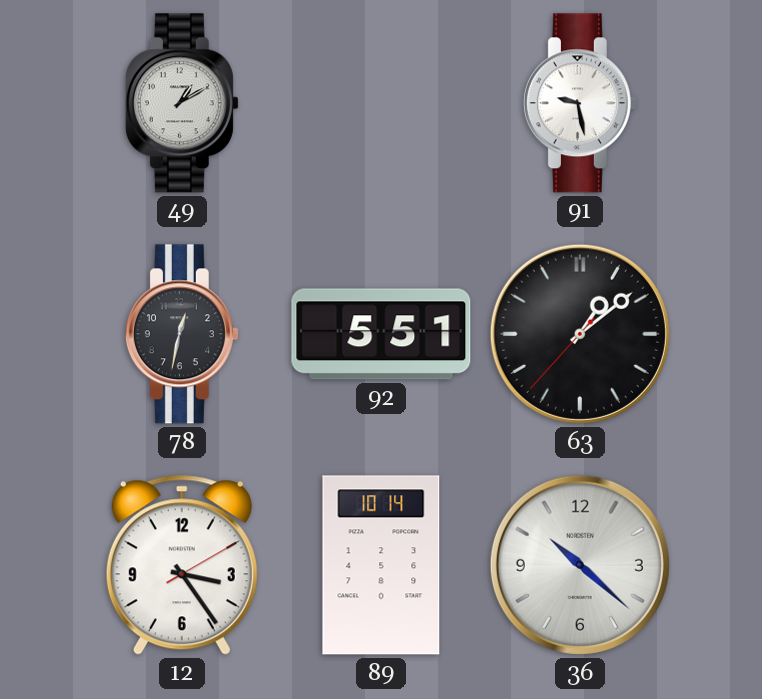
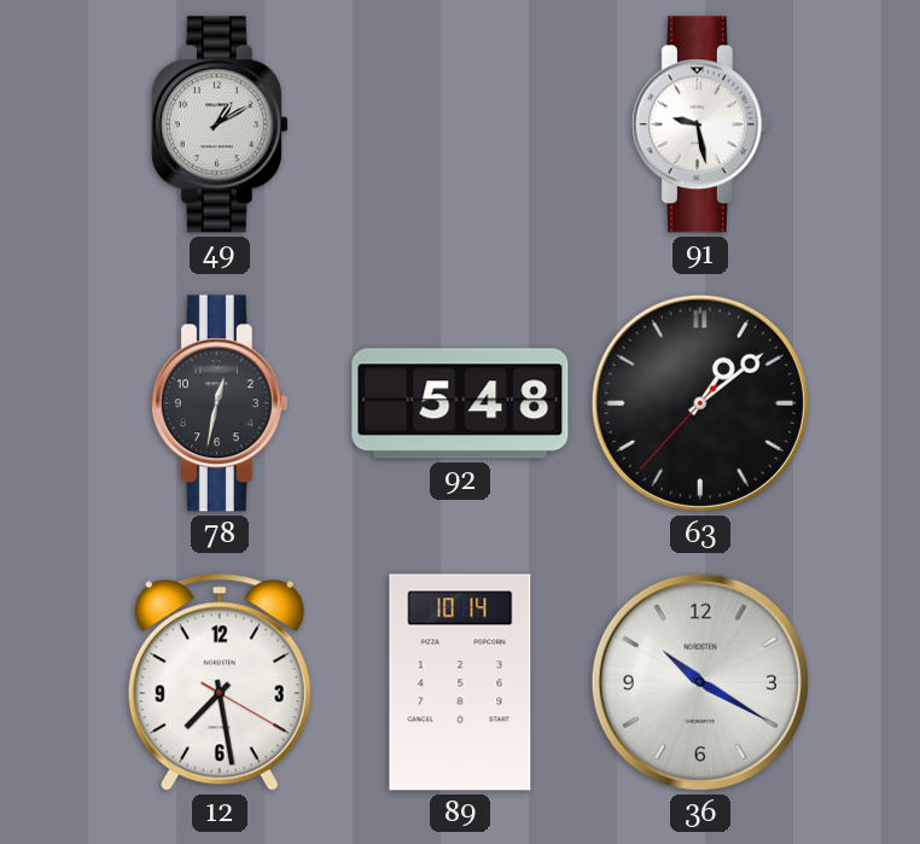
92: 5:51 -> 5:48 (460, 403)
12: 3:24 -> 7:28 (220, 682)
36: 10:22 -> 10:20 (700, 682)
